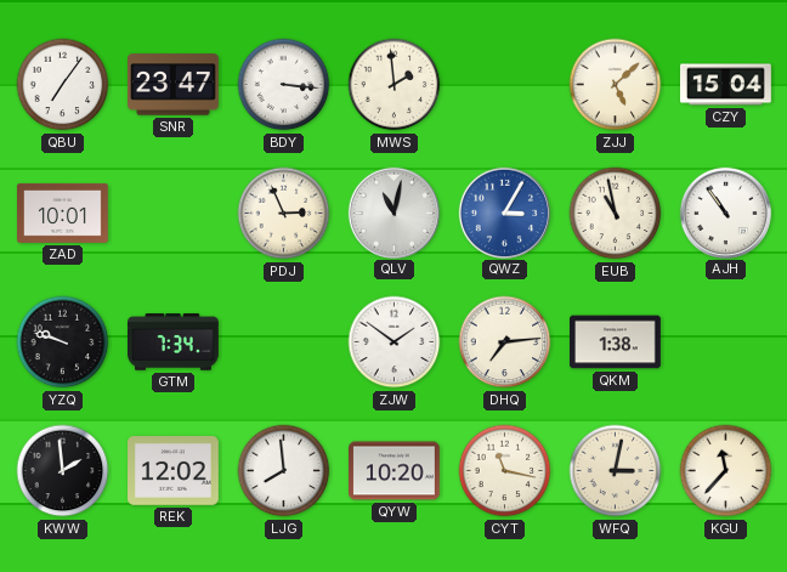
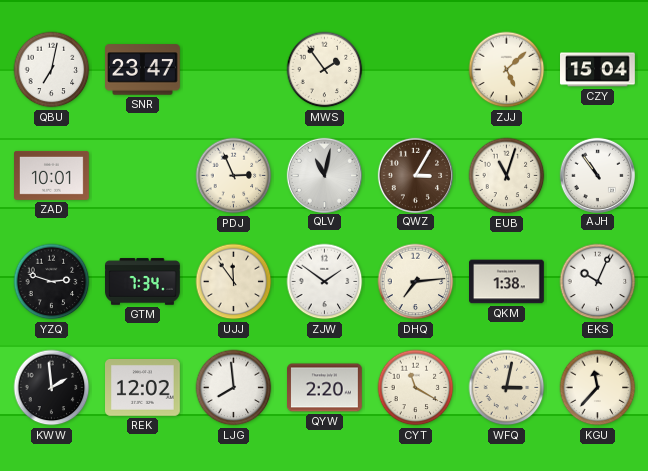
QBU: 7:06 -> 7:02 (52, 70)
BDY: 3:16 -> none (284, 85)
MWS: 1:59 -> 1:54 (325, 70)
QWZ dial: blue -> brown (415, 175)
EUB: 10:58 -> 11:03 (507, 176)
YZQ: 9:48 -> 2:48 (52, 282)
UJJ: none -> 11:54 (234, 282)
EKS: none -> 10:04 (598, 282)
QYW: 10:20 -> 2:20 (325, 388)
CYT: 11:17 -> 11:20 (416, 388)
